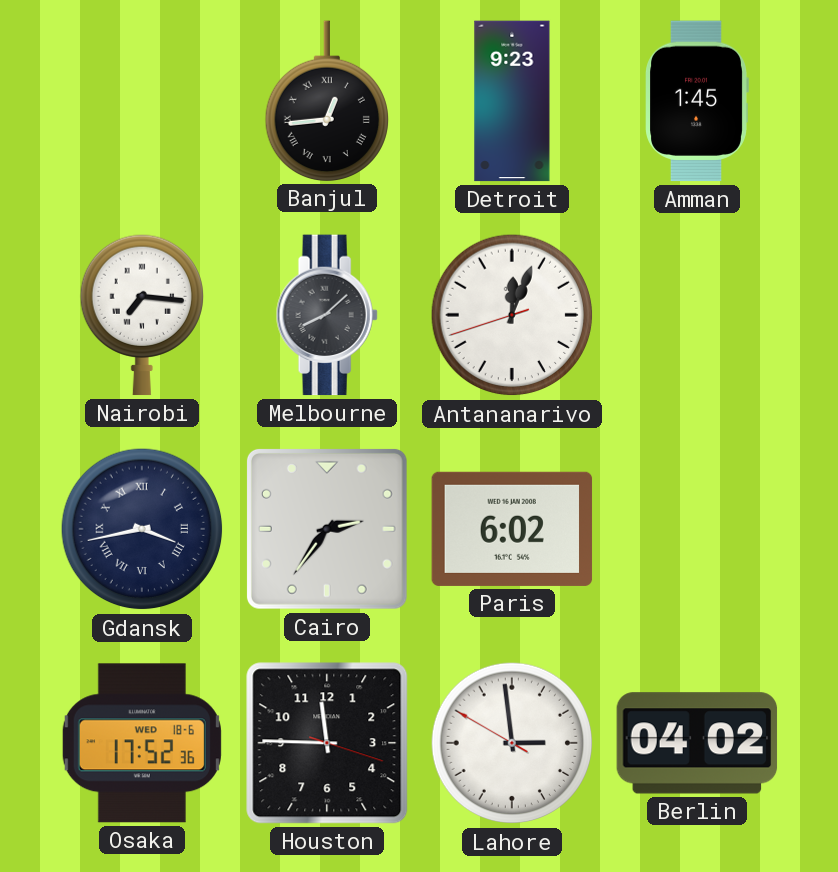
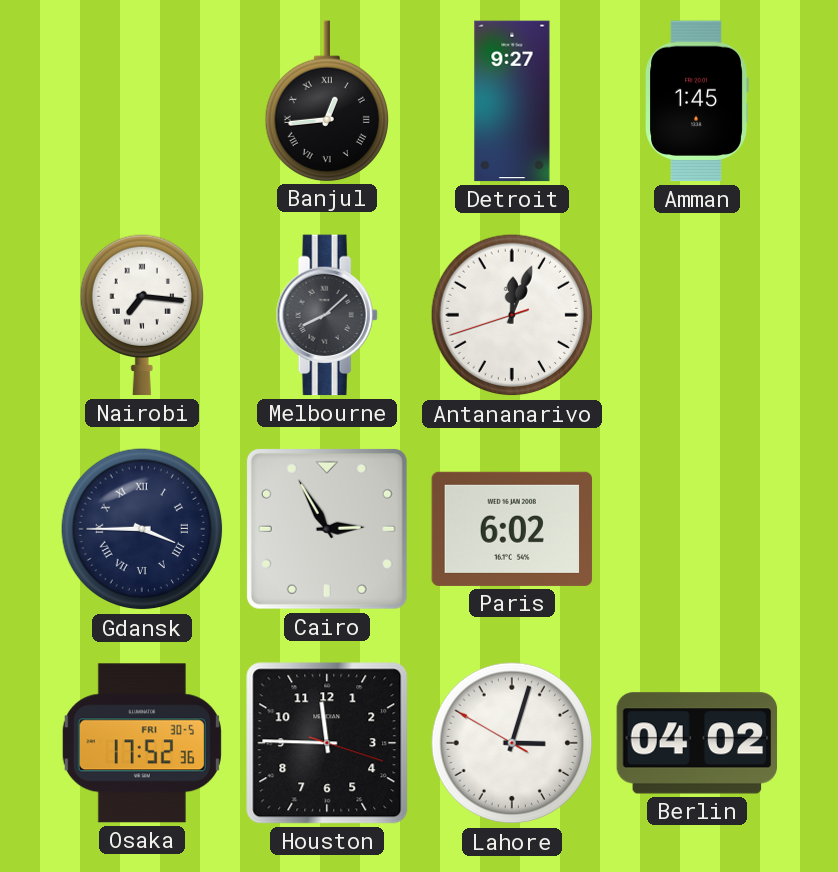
Detroit: 9:23 -> 9:27 (512, 101)
Gdansk: 3:43 -> 3:45 (142, 529)
Cairo: 2:36 -> 2:55 (327, 529)
Osaka date: WED 18-6 -> FRI 30-5 (142, 743)
Lahore: 2:58 -> 3:02 (512, 743)
